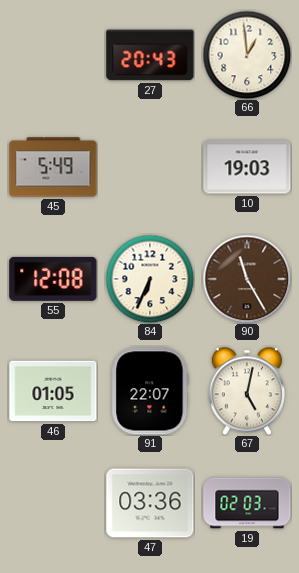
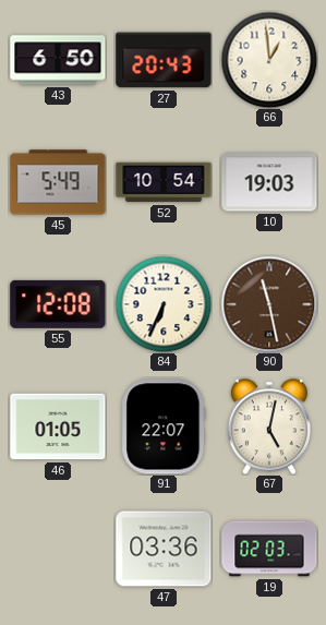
43: none -> 6:50 (58, 60)
52: none -> 10:54 (164, 182)
90: 11:25 -> 11:28 (269, 304)
